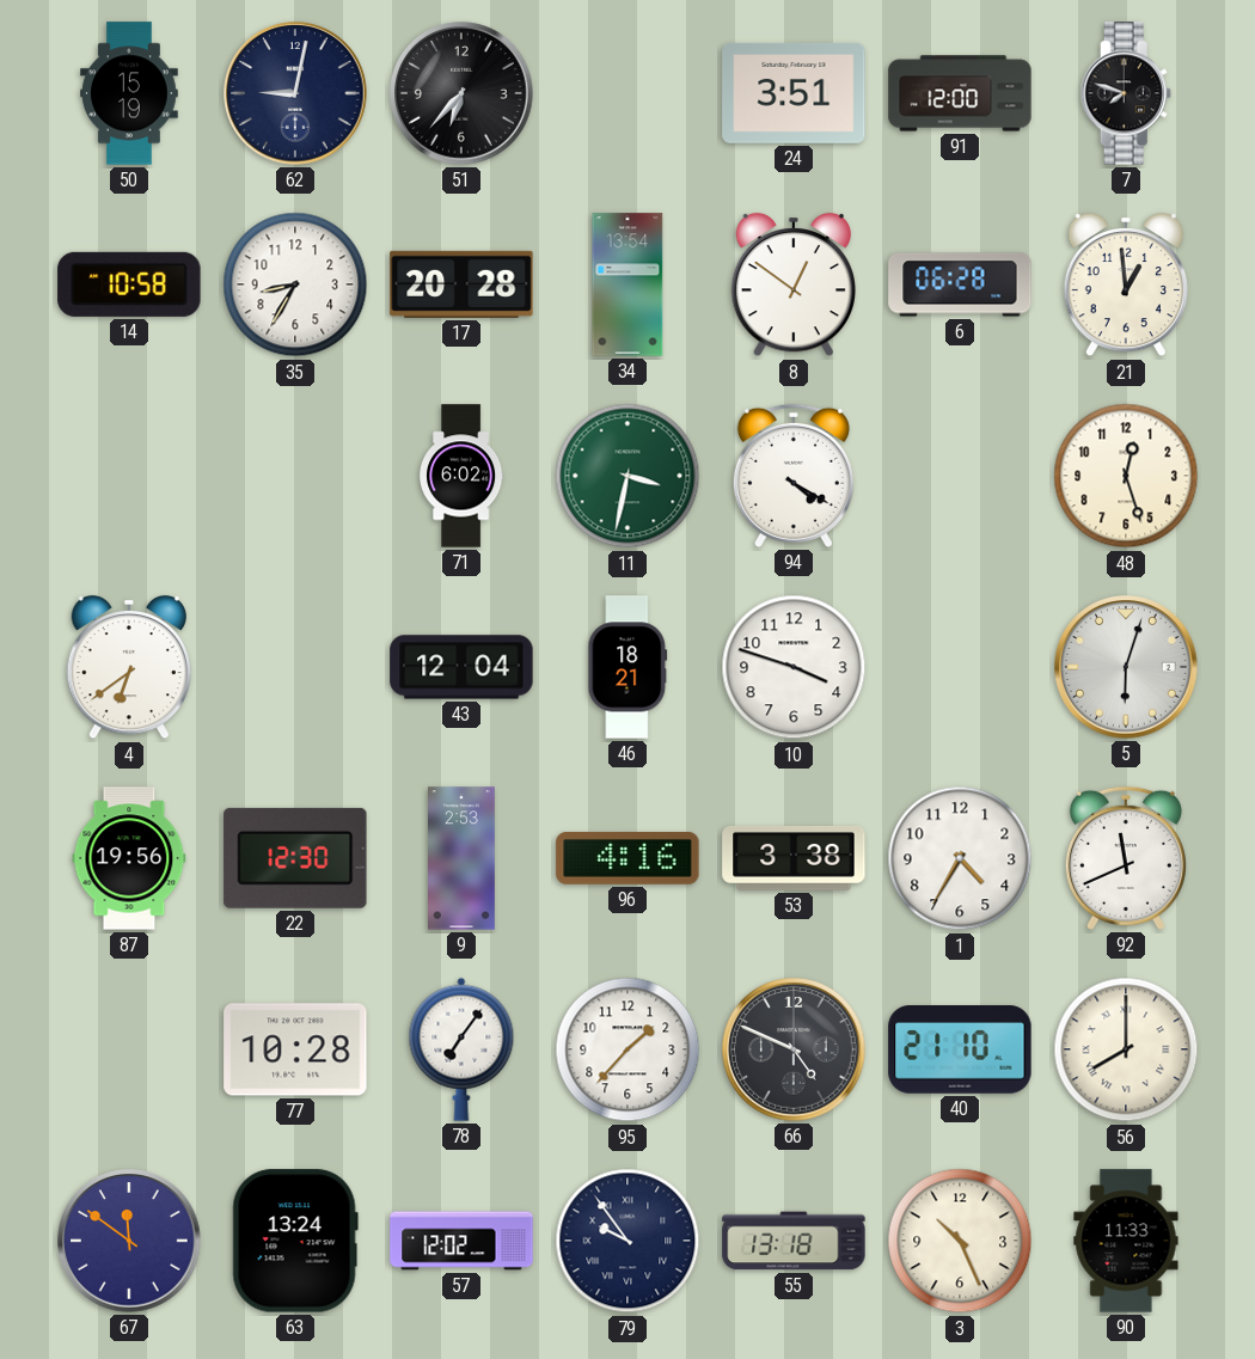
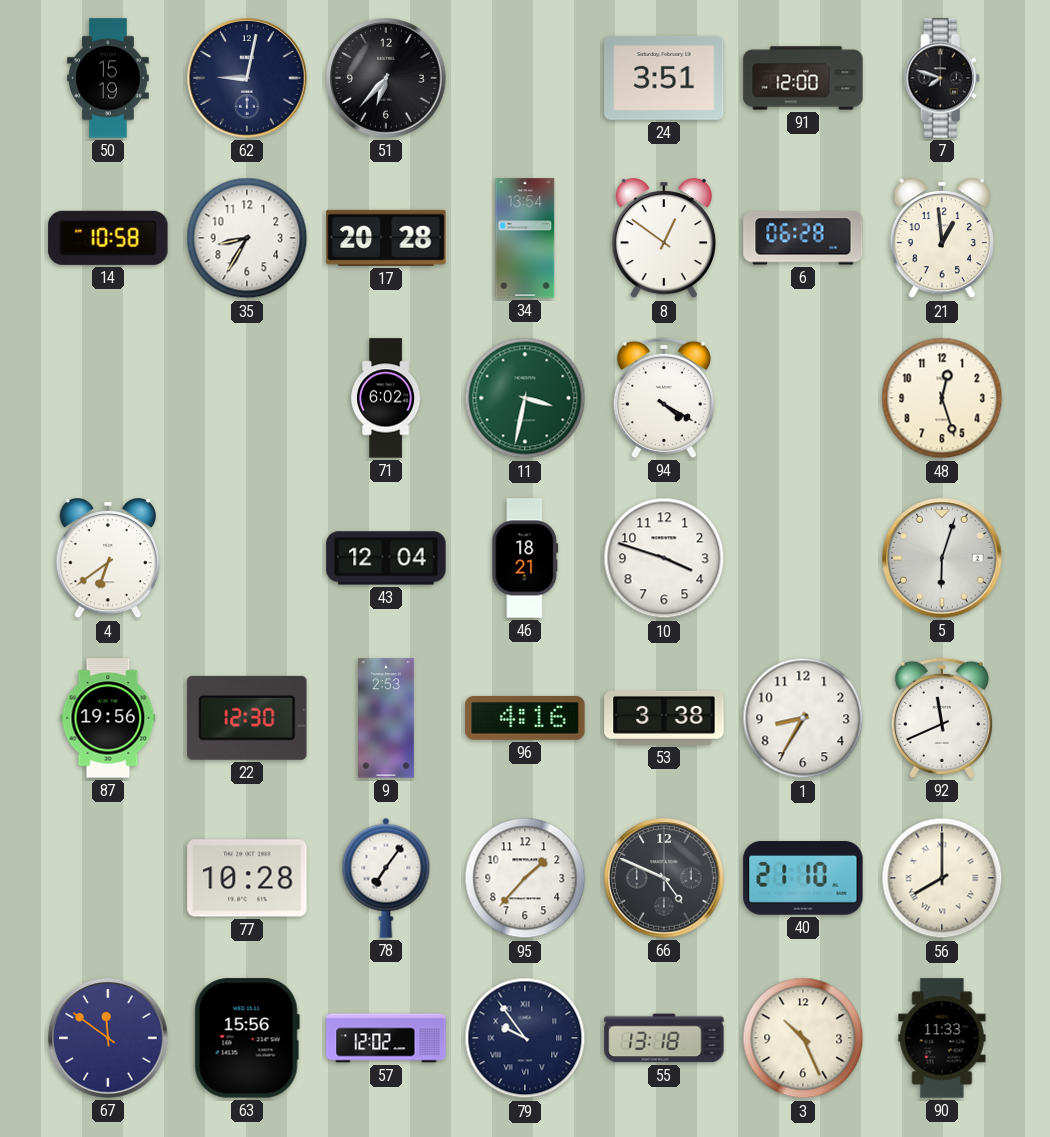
1: 4:35 -> 8:35 (803, 718)
63: 13:24 -> 15:56 (247, 1038)
